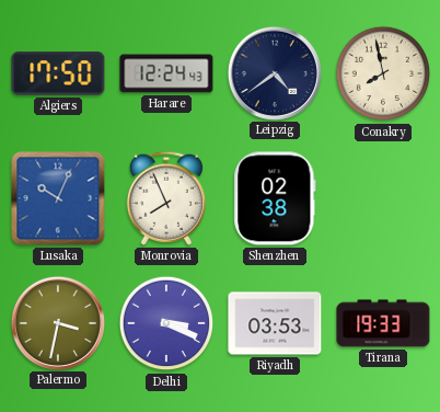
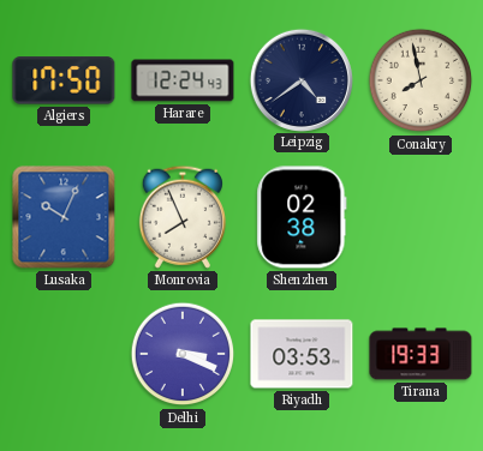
Palermo: 3:32 -> none (57, 322)
